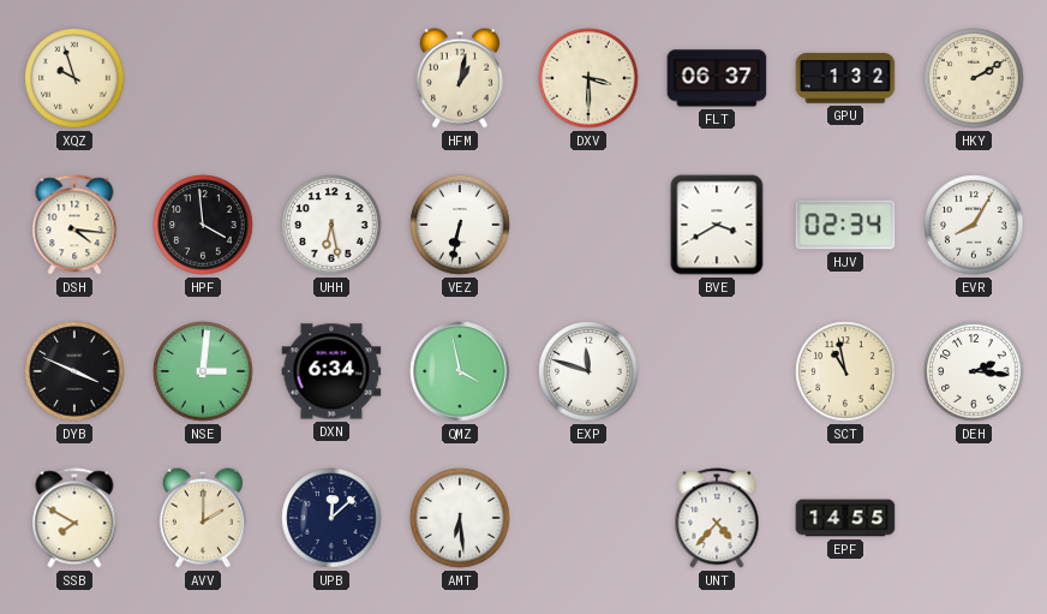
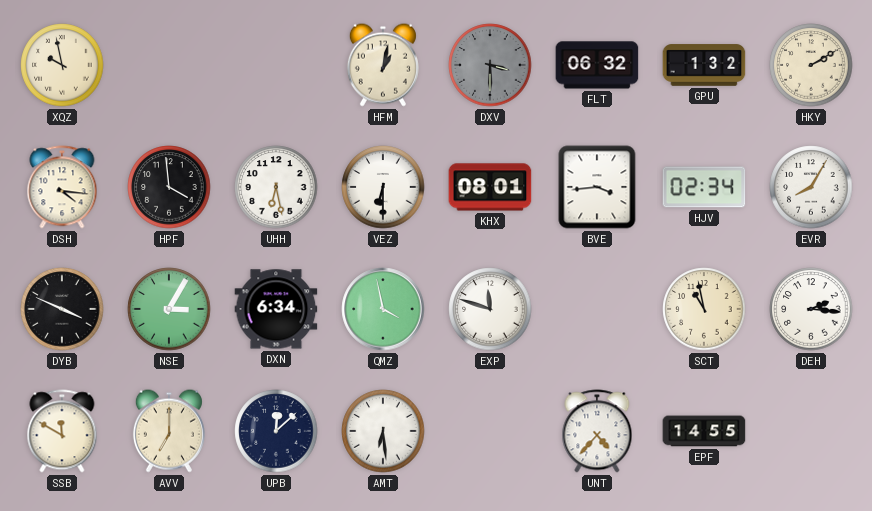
XQZ: 9:57 -> 9:58 (62, 65)
DXV dial: cream -> grey (490, 65)
FLT: 06:37 -> 06:32 (597, 65)
VEZ: 6:32 -> 6:30 (383, 187)
KHX: none -> 08:01 (490, 187)
BVE: 3:40 -> 3:44 (597, 187)
NSE: 3:01 -> 3:05 (169, 309)
SSB: 7:50 -> 11:50 (62, 431)
AVV: 2:00 -> 7:00 (169, 431)
